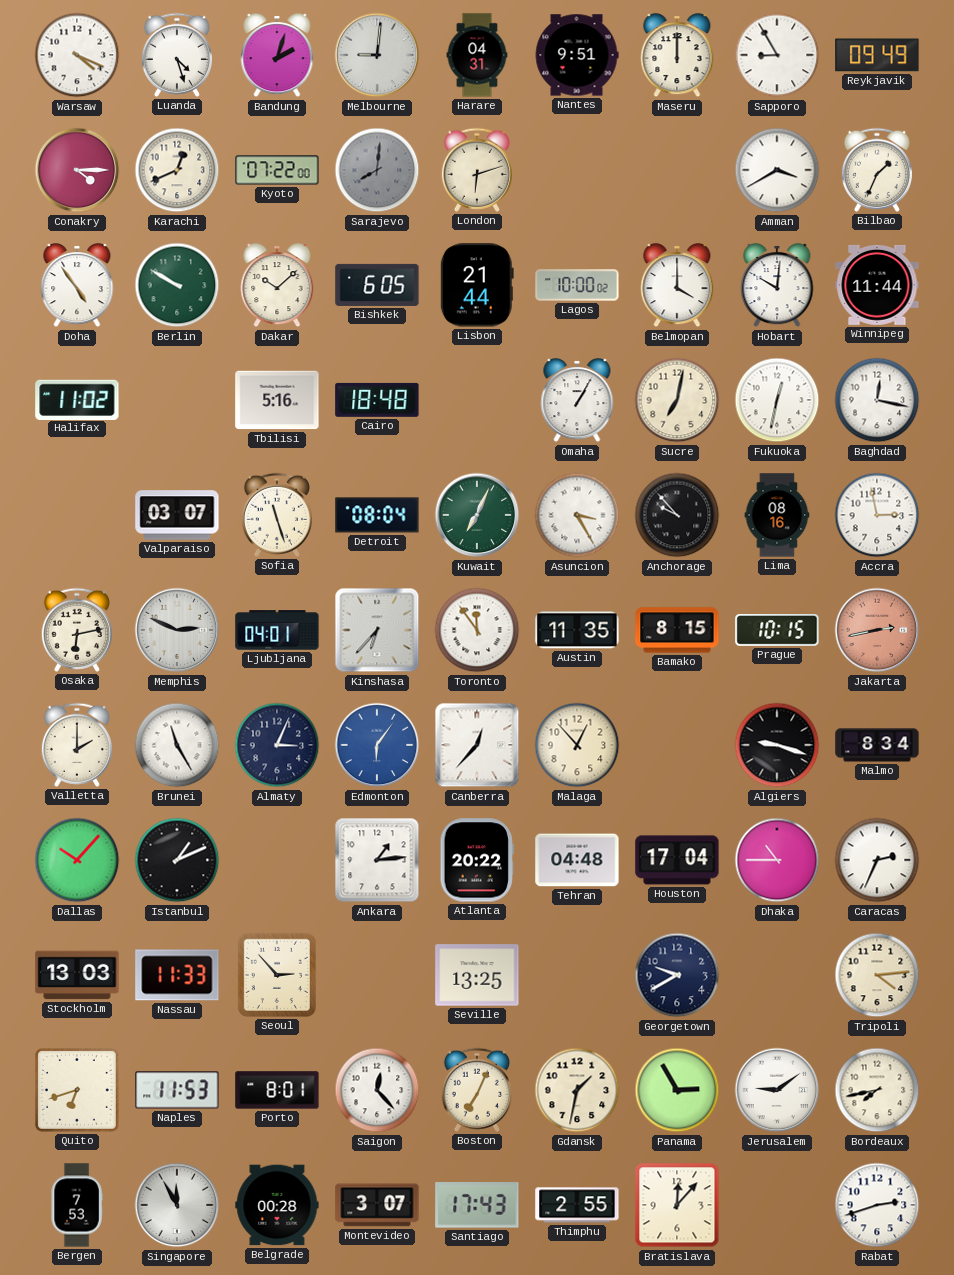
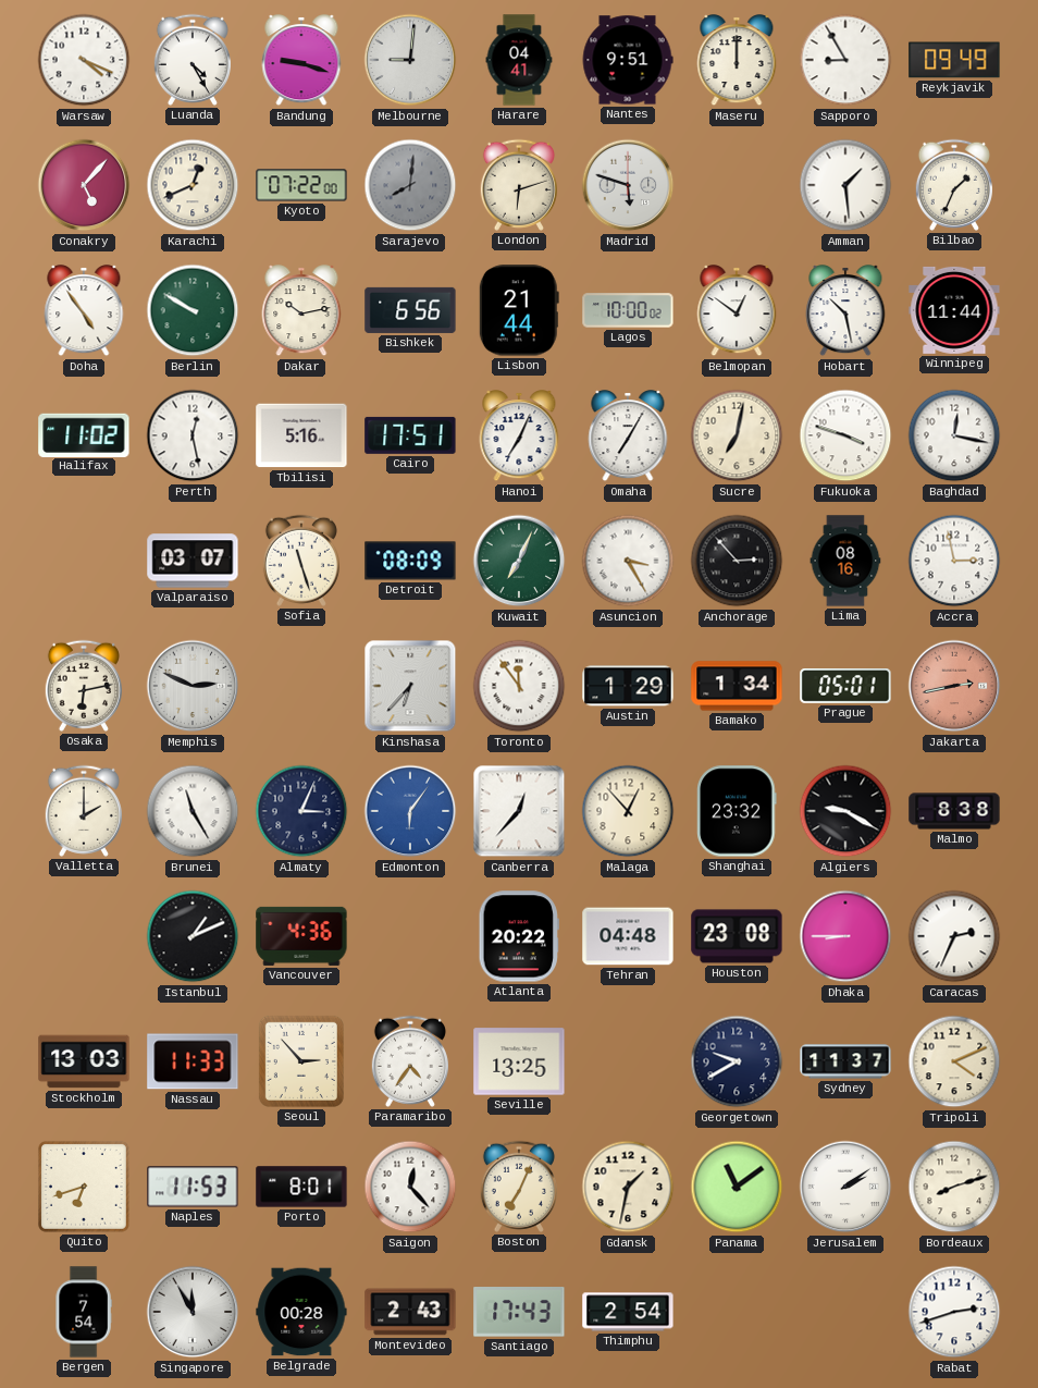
Luanda: 4:27 -> 4:25 (193, 60)
Bandung: 2:03 -> 9:18 (301, 61)
Harare: 04:31 -> 04:41 (519, 60)
Conakry: 4:15 -> 5:07 (84, 185)
Madrid: none -> 5:48 (628, 185)
Amman: 3:40 -> 1:29 (845, 185)
Dakar: 10:08 -> 10:13 (301, 311)
Bishkek: 6:05 -> 6:56 (410, 310)
Belmopan: 4:00 -> 12:51 (737, 311)
Hobart: 10:01 -> 10:28 (845, 311)
Perth: none -> 12:28 (193, 435)
Cairo: 18:48 -> 17:51 (410, 435)
Hanoi: none -> 7:04 (519, 437)
Omaha: 1:05 -> 7:05 (628, 437)
Fukuoka: 12:32 -> 3:48 (845, 435)
Detroit: 08:04 -> 08:09 (410, 561)
Anchorage: 9:53 -> 2:53 (737, 561)
Ljubljana: 04:01 -> none (277, 630)
Austin: 11:35 -> 1:29 (628, 686)
Bamako: 8:15 -> 1:34 (737, 686)
Prague: 10:15 -> 05:01 (845, 687)
Shanghai: none -> 23:32 (737, 811)
Algiers: 9:18 -> 9:20 (845, 811)
Malmo: 8:34 -> 8:38 (954, 811)
Dallas: 10:07 -> none (77, 860)
Vancouver: none -> 4:36 (301, 936)
Ankara: 1:14 -> none (377, 860)
Houston: 17:04 -> 23:08 (737, 936)
Dhaka: 10:45 -> 8:45 (845, 936)
Paramaribo: none -> 4:36 (410, 1061)
Sydney: none -> 11:37 (845, 1061)
Tripoli: 4:14 -> 4:11 (954, 1061)
Panama: 2:55 -> 11:09 (737, 1187)
Jerusalem: 9:09 -> 2:09 (845, 1187)
Bordeaux: 7:43 -> 8:12 (954, 1187)
Bergen: 7:53 -> 7:54 (84, 1312)
Montevideo: 3:07 -> 2:43 (410, 1312)
Thimphu: 2:55 -> 2:54 (628, 1312)
Bratislava: 12:07 -> none (677, 1205)
